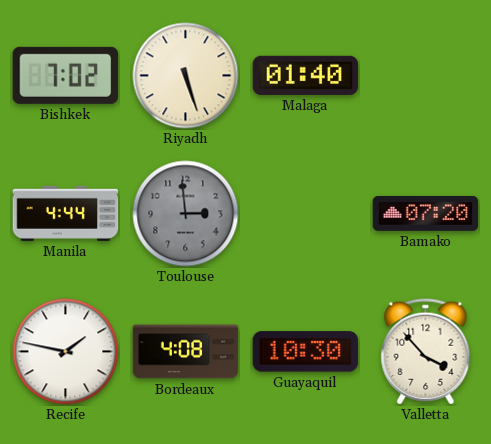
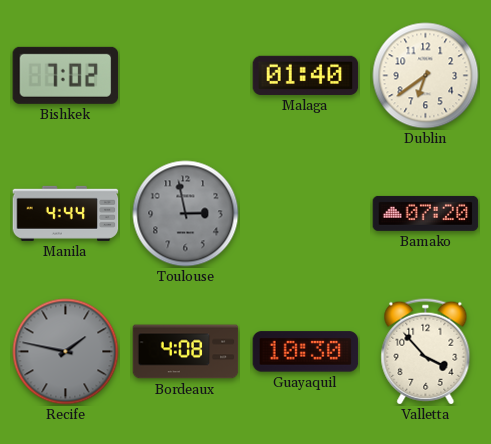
Riyadh: 5:27 -> none (186, 76)
Dublin: none -> 6:39 (426, 76)
Toulouse: 2:59 -> 2:58 (186, 214)
Recife dial: white -> grey (66, 352)
